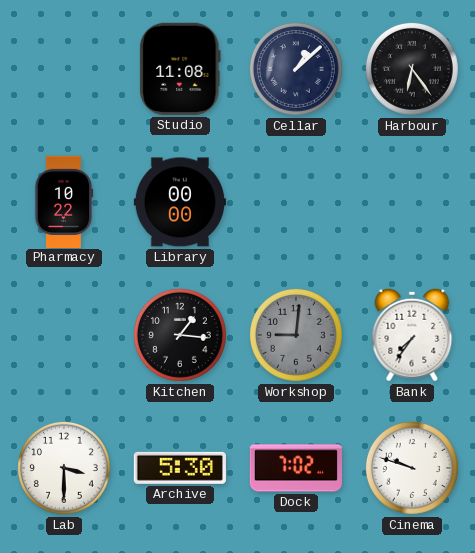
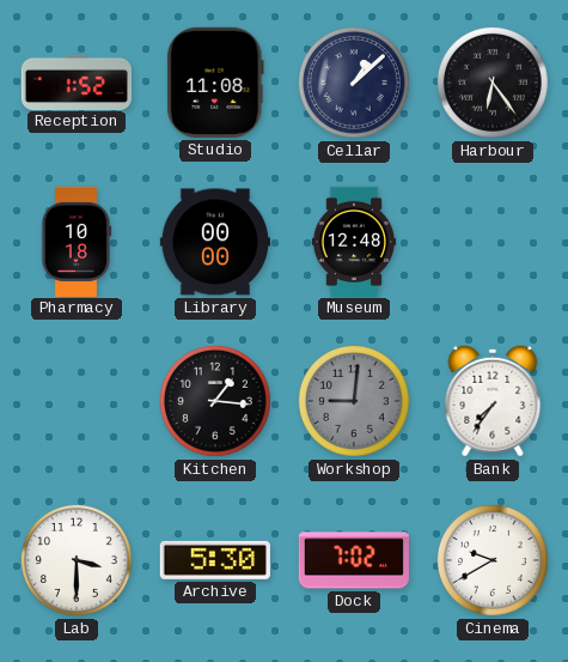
Reception: none -> 1:52 (75, 81)
Pharmacy: 10:22 -> 10:18 (77, 241)
Museum: none -> 12:48 (354, 241)
Cinema: 9:48 -> 9:40 (493, 560)
